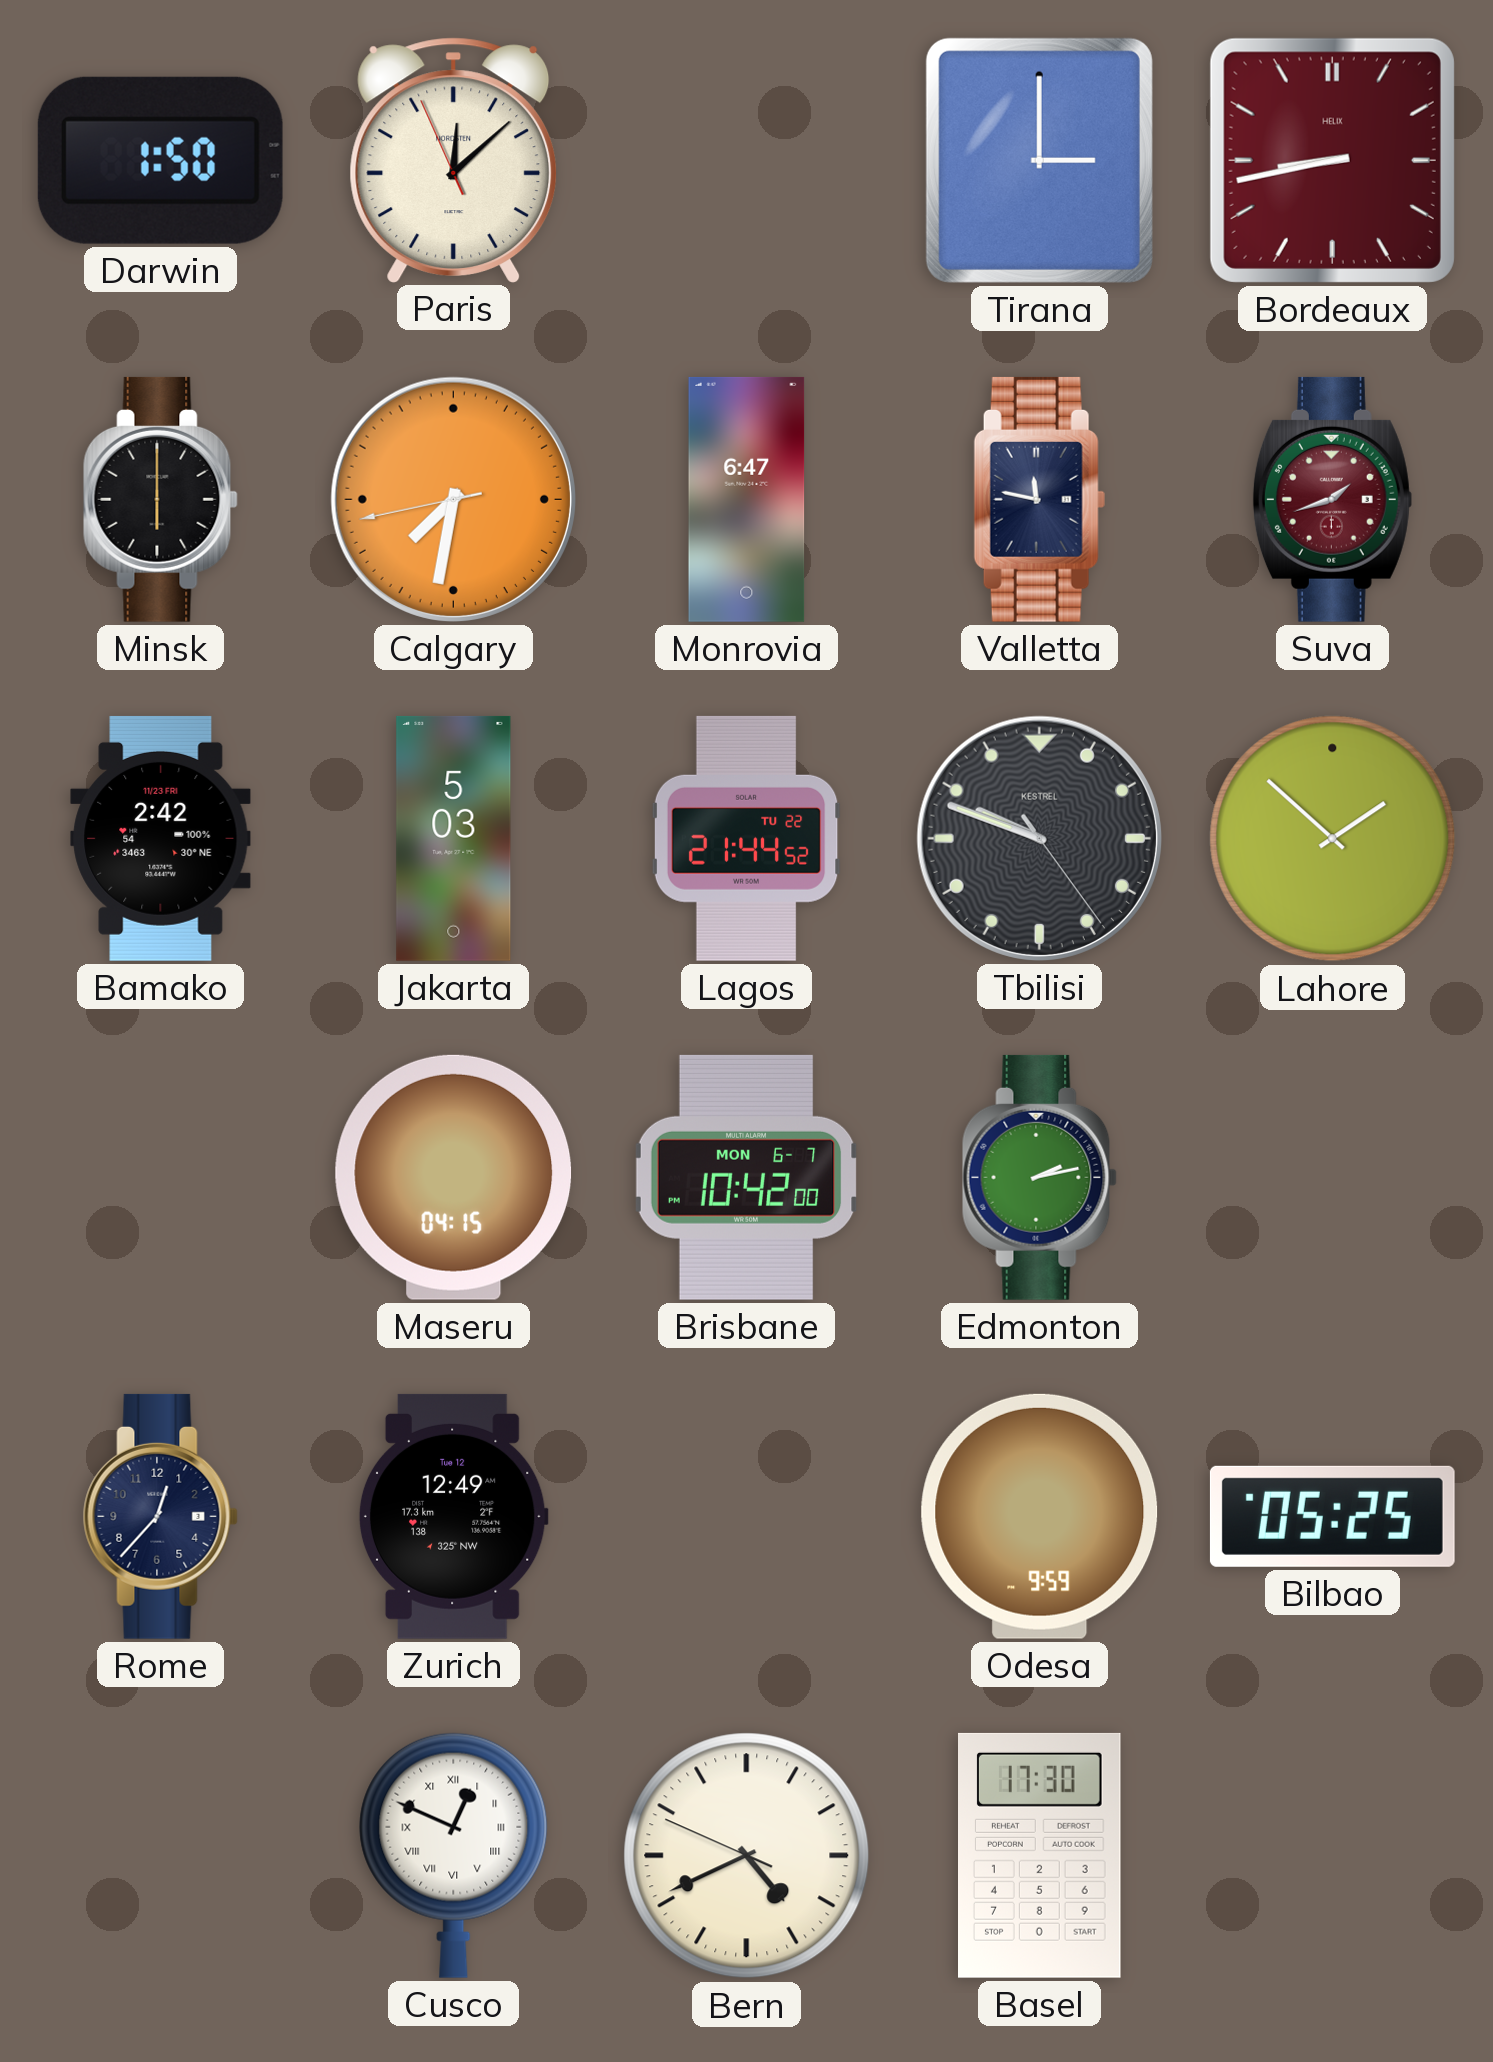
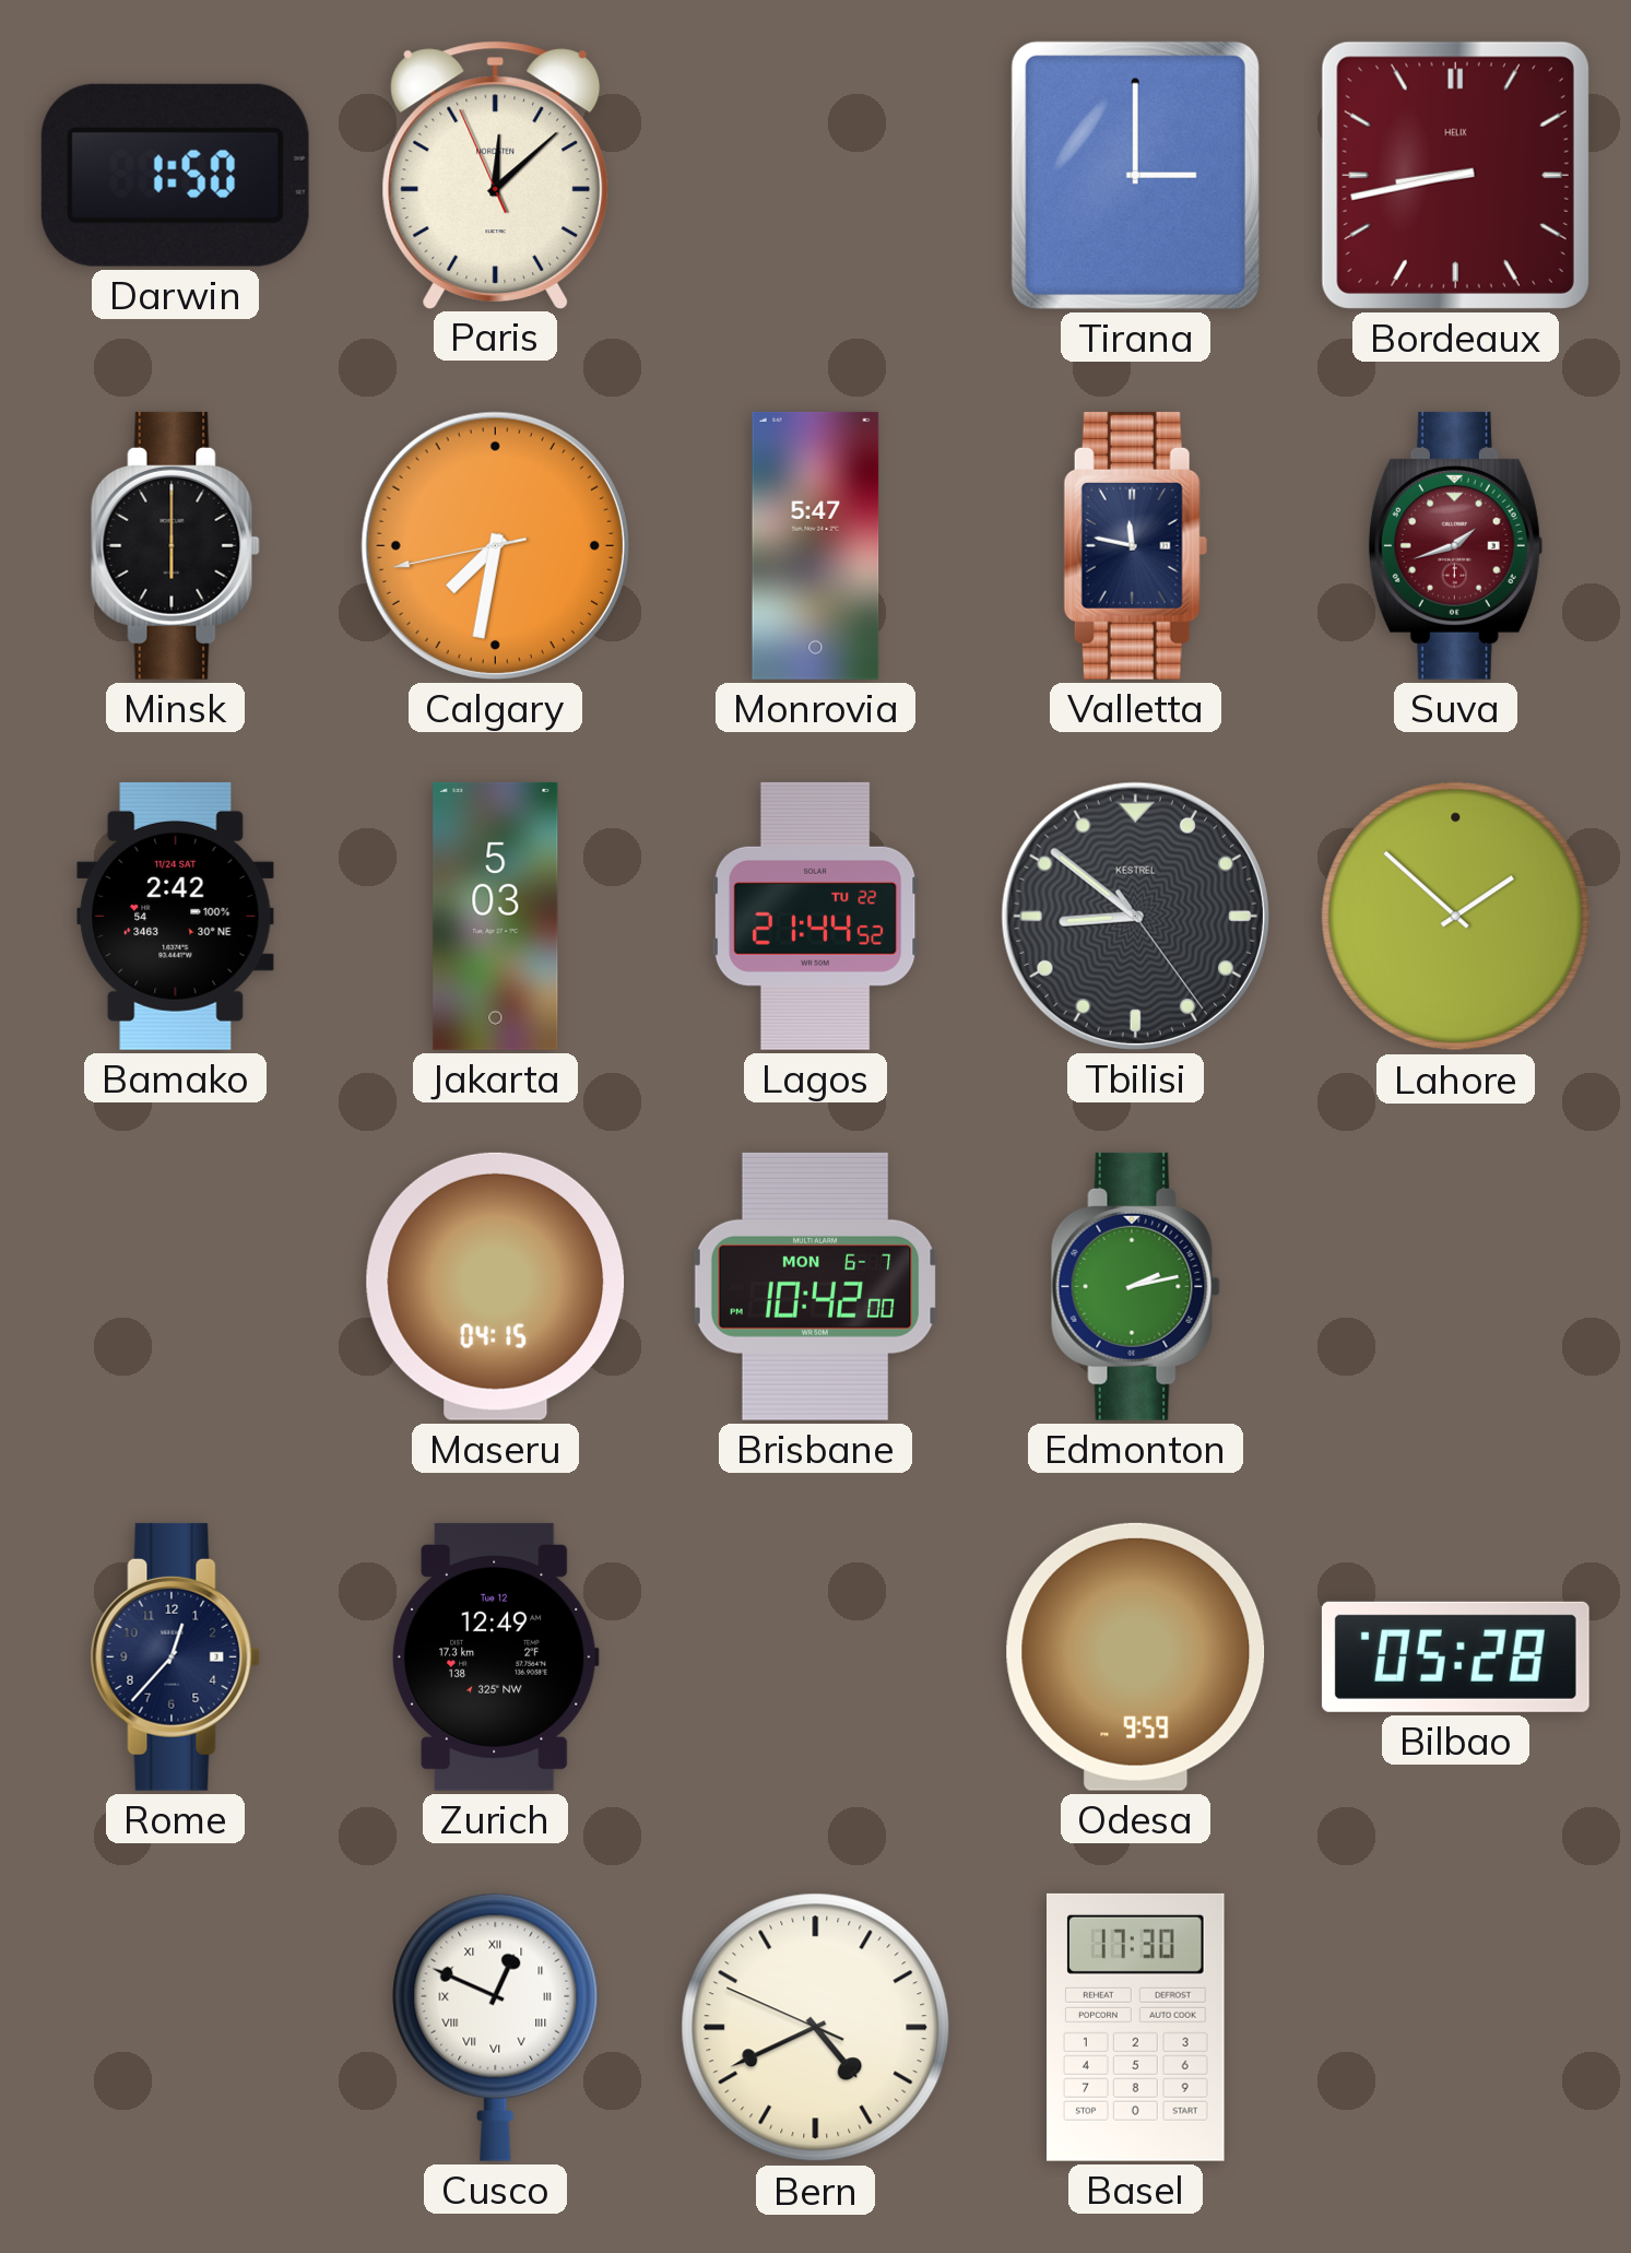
Monrovia: 6:47 -> 5:47 (816, 545)
Bamako date: 11/23 FRI -> 11/24 SAT (176, 916)
Tbilisi: 9:48 -> 8:51 (1135, 916)
Bilbao: 05:25 -> 05:28 (1455, 1656)
